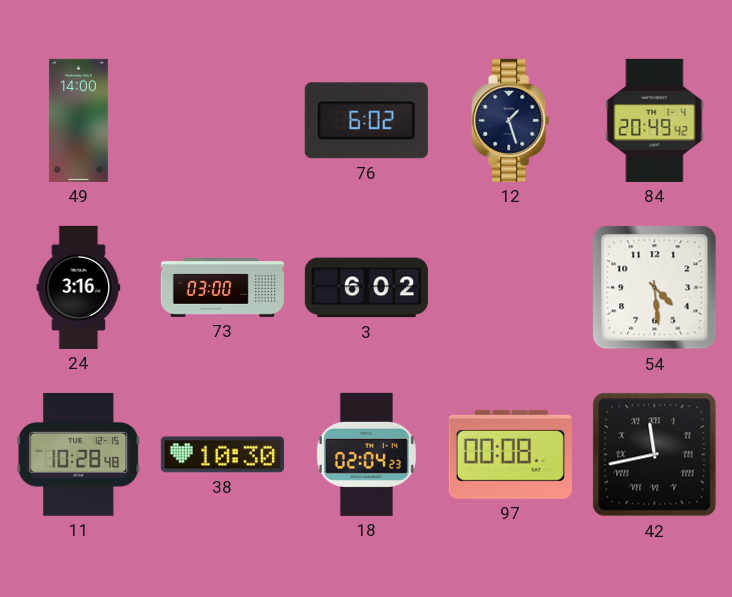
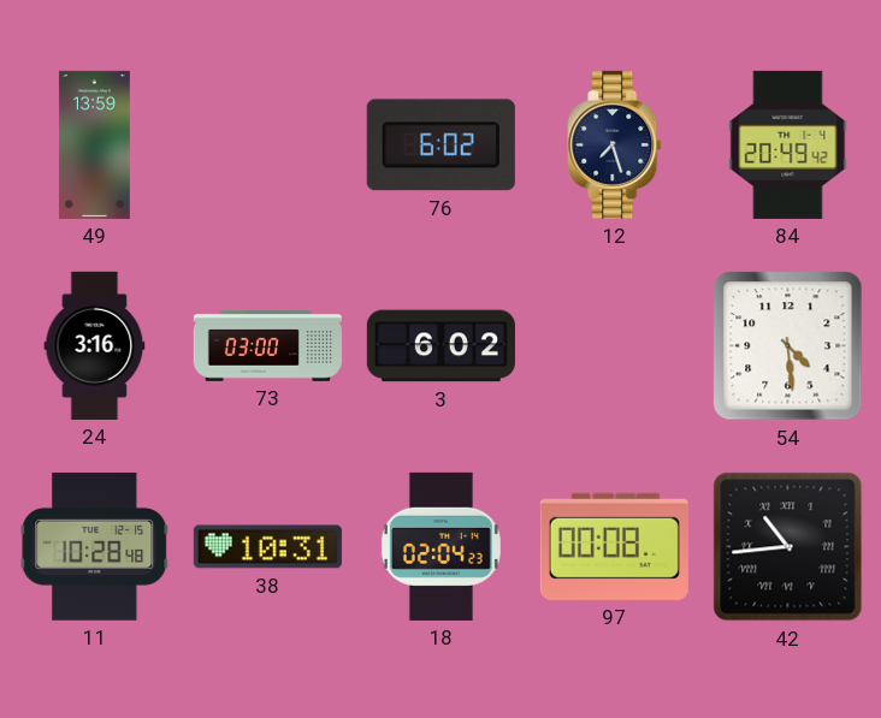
49: 14:00 -> 13:59 (94, 144)
12: 1:27 -> 7:27 (615, 144)
38: 10:30 -> 10:31 (267, 547)
42: 11:43 -> 10:44 (788, 547)
